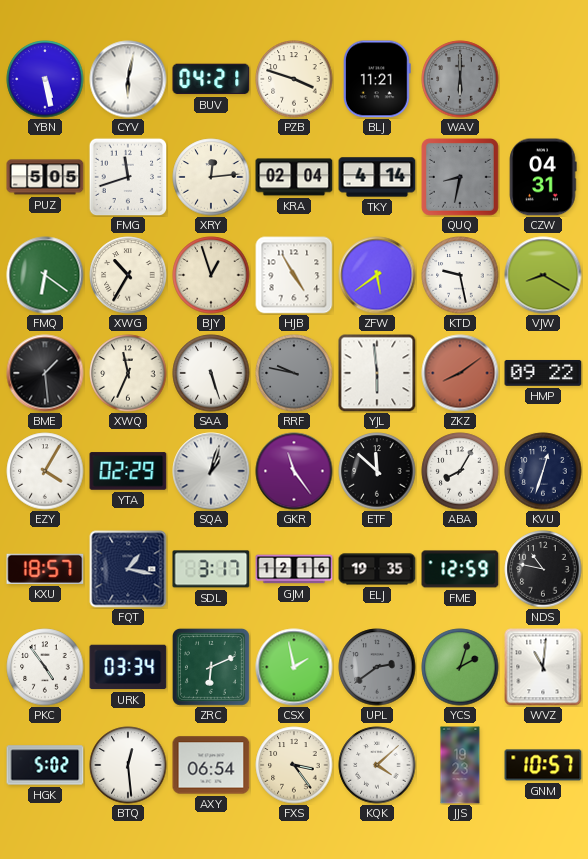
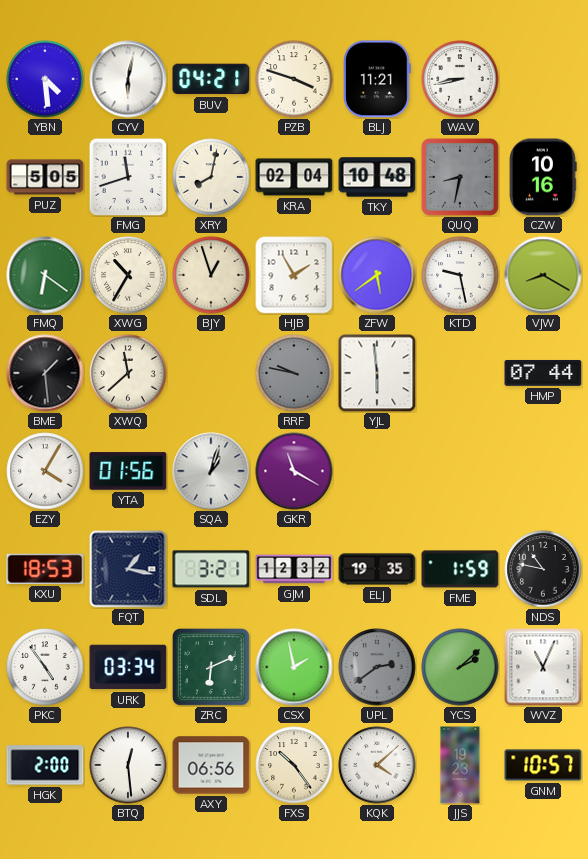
YBN: 5:28 -> 4:29 (45, 79)
WAV: 6:00 -> 8:43 (460, 79)
WAV dial: grey -> white (460, 79)
XRY: 12:14 -> 8:02 (211, 177)
TKY: 4:14 -> 10:48 (377, 177)
CZW: 04:31 -> 10:16 (543, 177)
HJB: 4:55 -> 1:55 (294, 275)
XWQ: 11:34 -> 11:38 (128, 373)
SAA: 5:27 -> none (211, 373)
ZKZ: 8:09 -> none (460, 373)
HMP: 09:22 -> 07:44 (543, 373)
YTA: 02:29 -> 01:56 (128, 471)
GKR: 11:24 -> 11:20 (294, 471)
ETF: 11:52 -> none (377, 471)
ABA: 8:05 -> none (460, 471)
KVU: 12:33 -> none (543, 471)
KXU: 18:57 -> 18:53 (45, 569)
SDL: 3:17 -> 3:21 (211, 569)
GJM: 12:16 -> 12:32 (294, 569)
FME: 12:59 -> 1:59 (460, 569)
YCS: 2:03 -> 2:08 (460, 667)
WVZ: 11:01 -> 11:04 (543, 667)
HGK: 5:02 -> 2:00 (45, 765)
AXY: 06:54 -> 06:56 (211, 765)
FXS: 3:24 -> 10:24 (294, 765)
